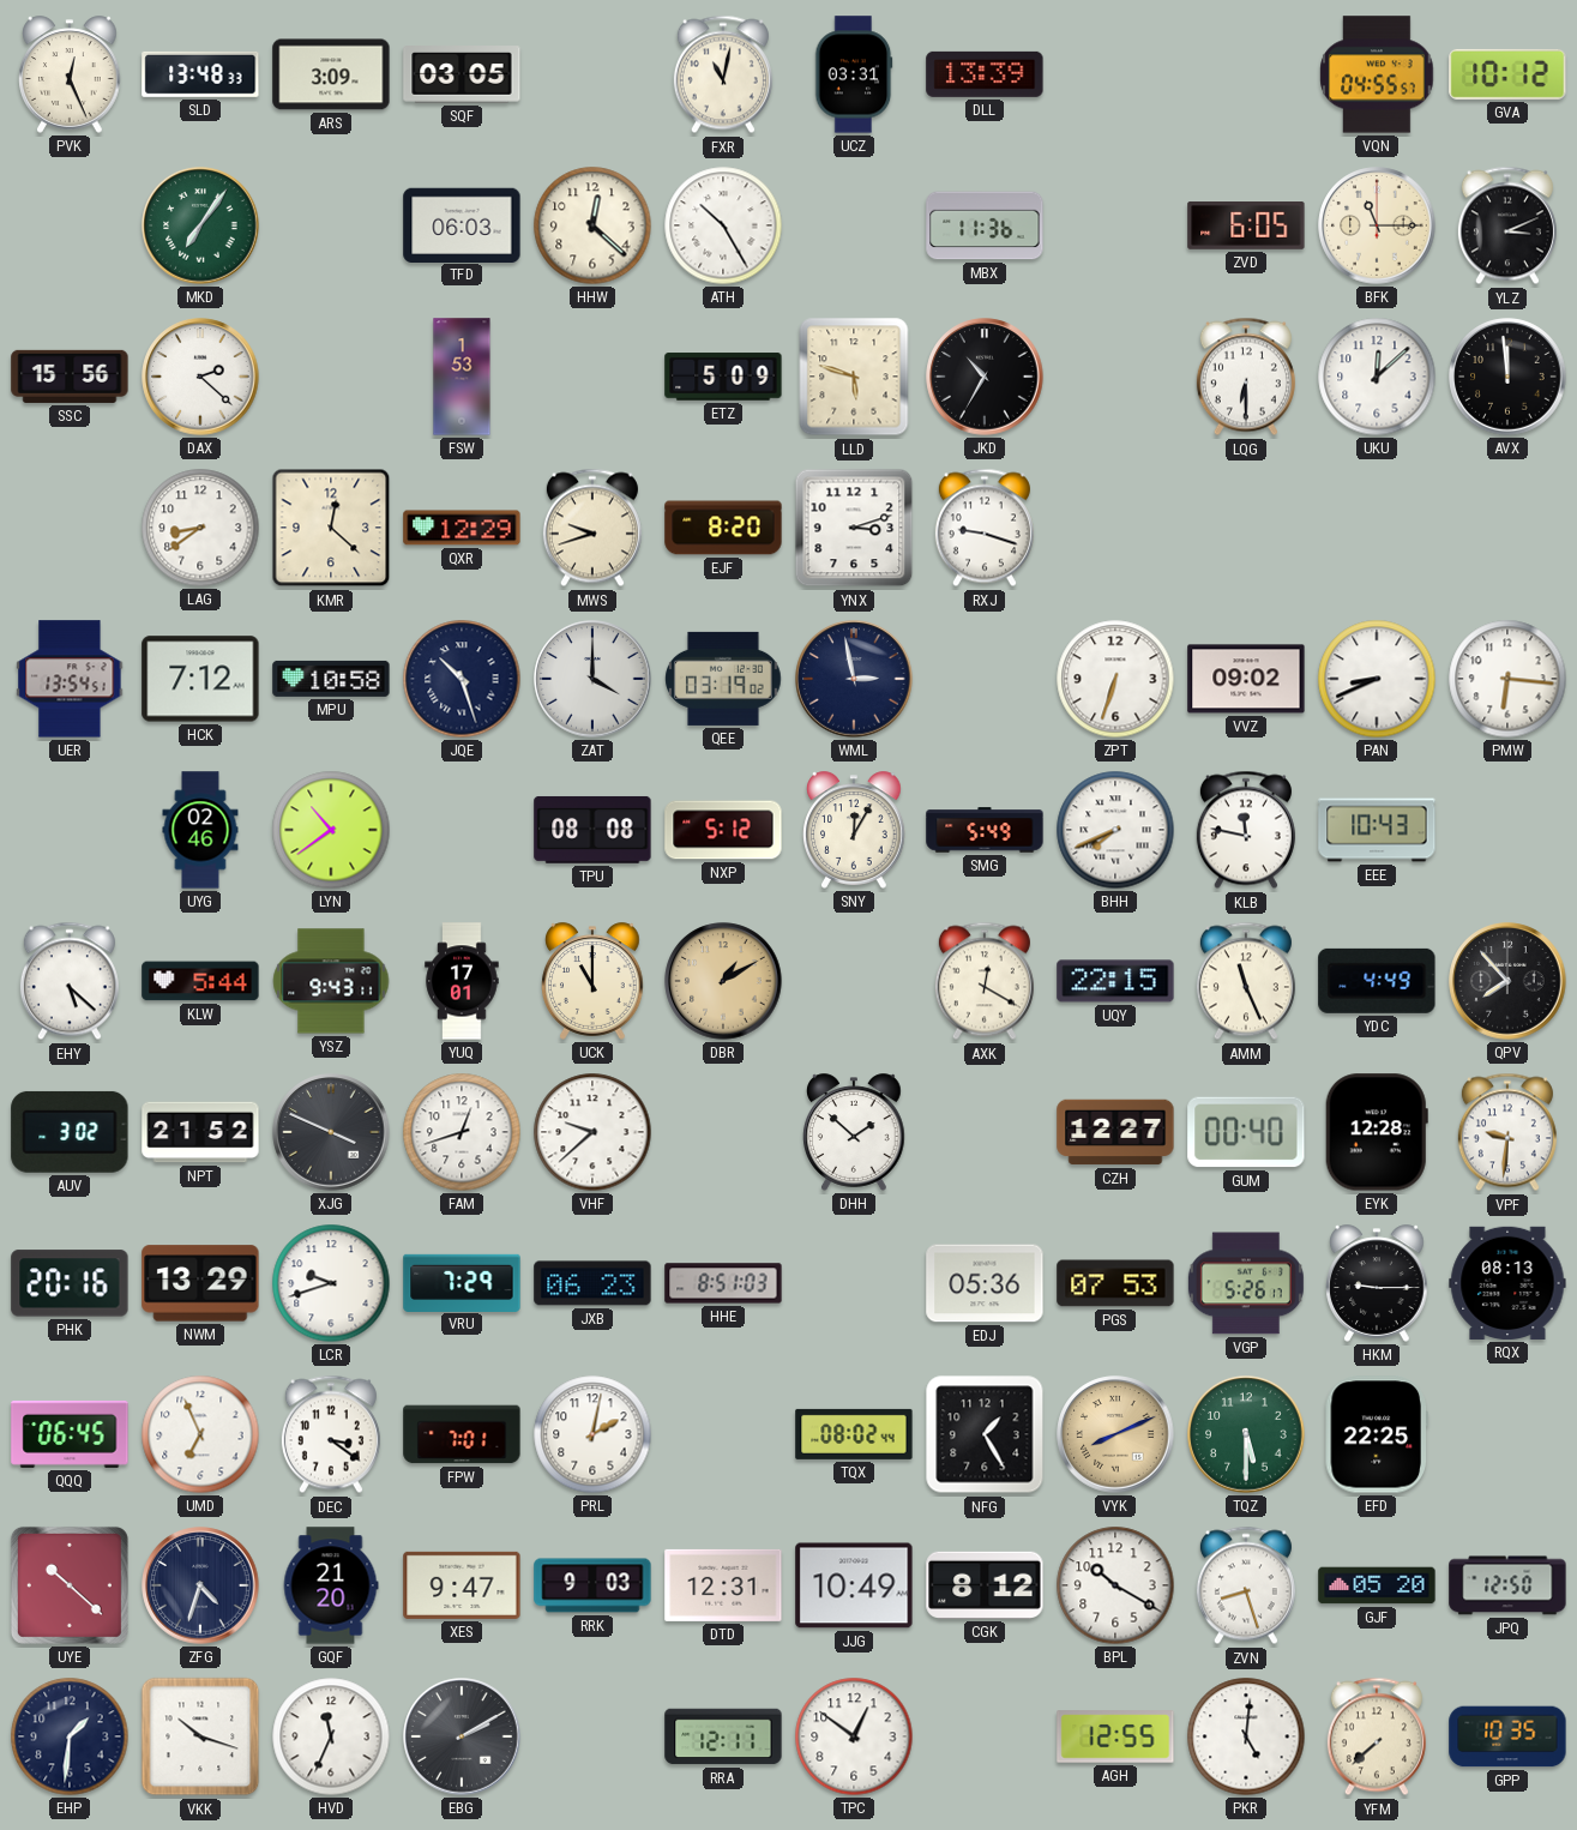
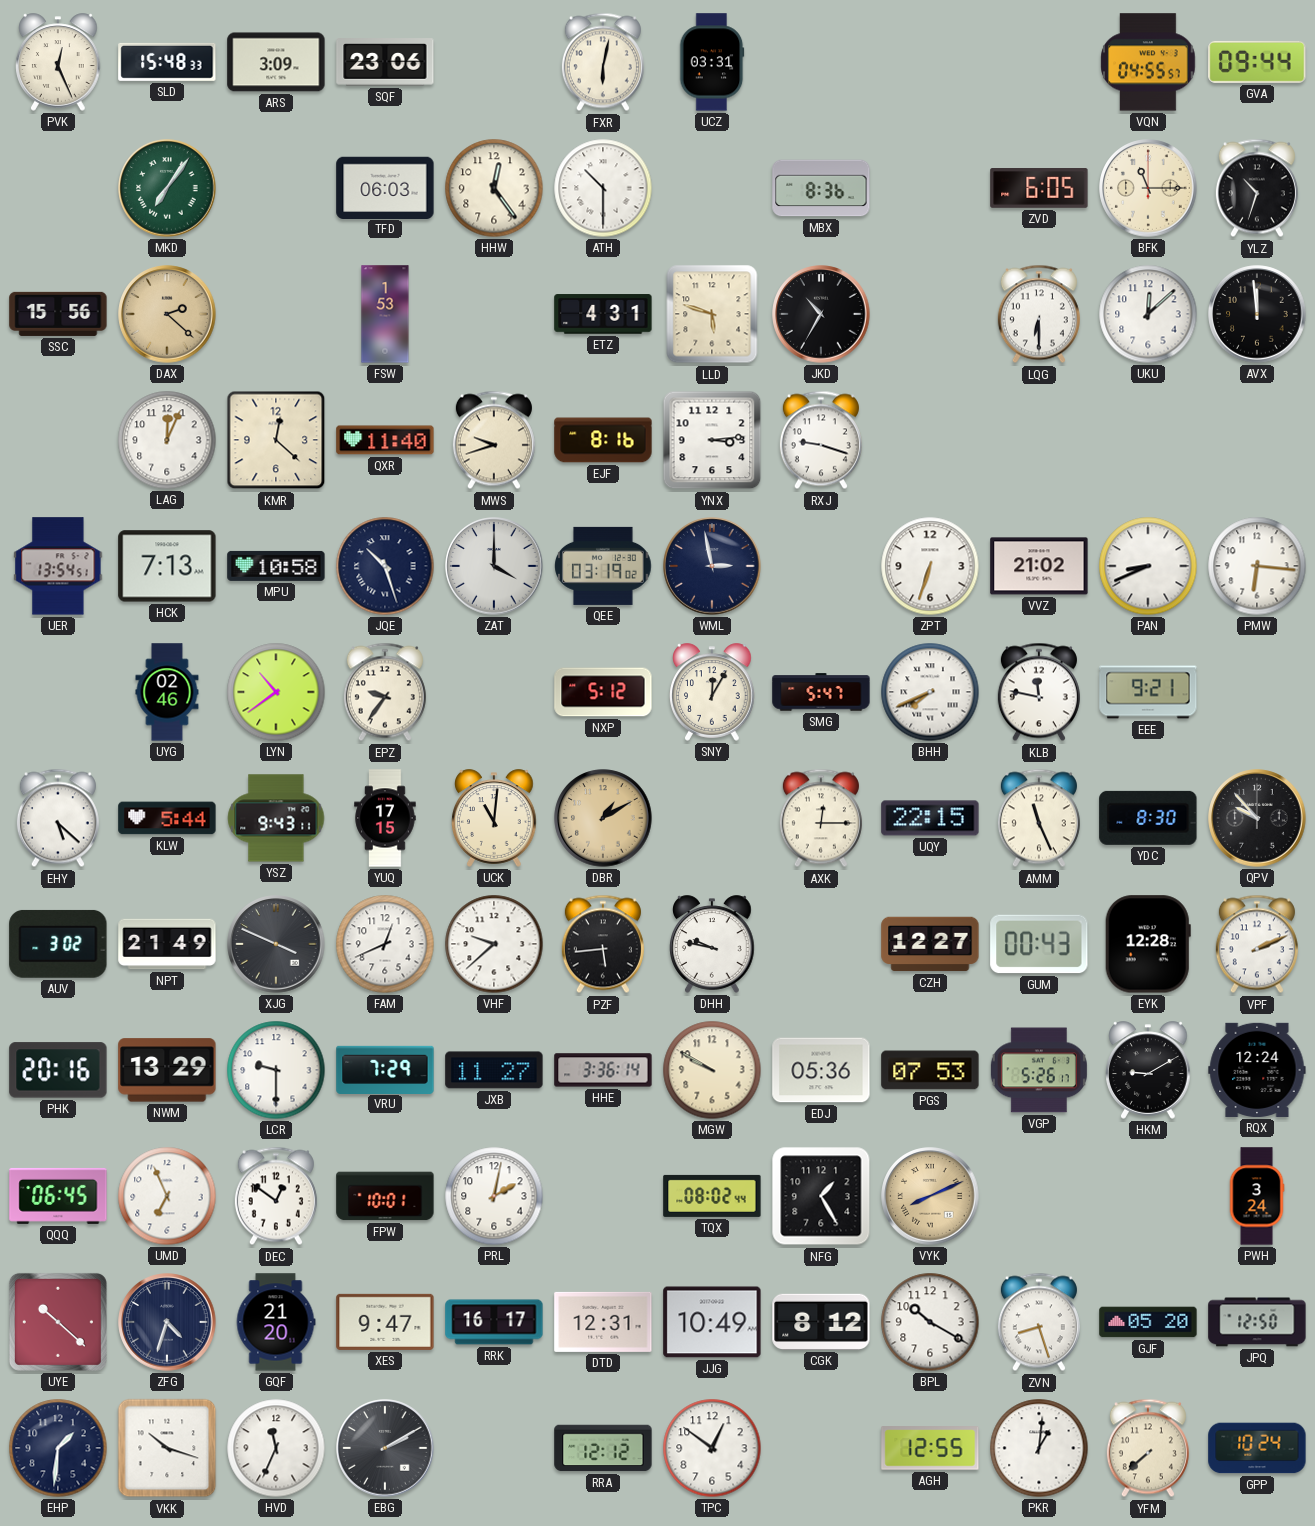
SLD: 13:48 -> 15:48 (167, 62)
SQF: 03:05 -> 23:06 (385, 62)
FXR: 11:02 -> 6:02 (603, 62)
DLL: 13:39 -> none (985, 74)
GVA: 10:12 -> 09:44 (1257, 62)
HHW: 12:22 -> 12:24 (494, 188)
ATH: 10:25 -> 10:30 (603, 188)
MBX: 11:36 -> 8:36 (821, 188)
YLZ: 3:11 -> 10:33 (1257, 188)
DAX dial: white -> champagne (167, 314)
ETZ: 5:09 -> 4:31 (603, 314)
LAG: 8:39 -> 12:04 (167, 440)
QXR: 12:29 -> 11:40 (385, 440)
EJF: 8:20 -> 8:16 (603, 440)
YNX: 3:12 -> 3:14 (712, 440)
HCK: 7:12 -> 7:13 (167, 566)
VVZ: 09:02 -> 21:02 (1039, 566)
EPZ: none -> 9:36 (385, 692)
TPU: 08:08 -> none (592, 830)
SMG: 5:49 -> 5:47 (821, 692)
EEE: 10:43 -> 9:21 (1148, 692)
YUQ: 17:01 -> 17:15 (385, 818)
UCK: 11:00 -> 11:01 (494, 818)
AXK: 12:20 -> 12:15 (821, 818)
YDC: 4:49 -> 8:30 (1148, 818)
QPV: 7:53 -> 9:53 (1257, 818)
NPT: 21:52 -> 21:49 (167, 944)
FAM: 12:42 -> 12:41 (385, 944)
PZF: none -> 5:44 (603, 944)
DHH: 1:52 -> 9:47 (712, 944)
GUM: 00:40 -> 00:43 (1039, 944)
VPF: 9:31 -> 2:11 (1257, 944)
LCR: 9:42 -> 9:30 (276, 1070)
JXB: 06:23 -> 11:27 (494, 1070)
HHE: 8:51 -> 3:36 (603, 1070)
MGW: none -> 9:50 (712, 1070)
HKM: 9:15 -> 9:10 (1148, 1070)
RQX: 08:13 -> 12:24 (1257, 1070)
DEC: 3:21 -> 12:51 (276, 1196)
FPW: 7:01 -> 10:01 (385, 1196)
TQZ: 5:30 -> none (1246, 1434)
EFD: 22:25 -> none (1377, 1434)
PWH: none -> 3:24 (1257, 1196)
RRK: 9:03 -> 16:17 (494, 1322)
RRA: 12:11 -> 12:12 (603, 1448)
PKR: 5:01 -> 1:01 (1039, 1448)
GPP: 10:35 -> 10:24 (1257, 1448)
